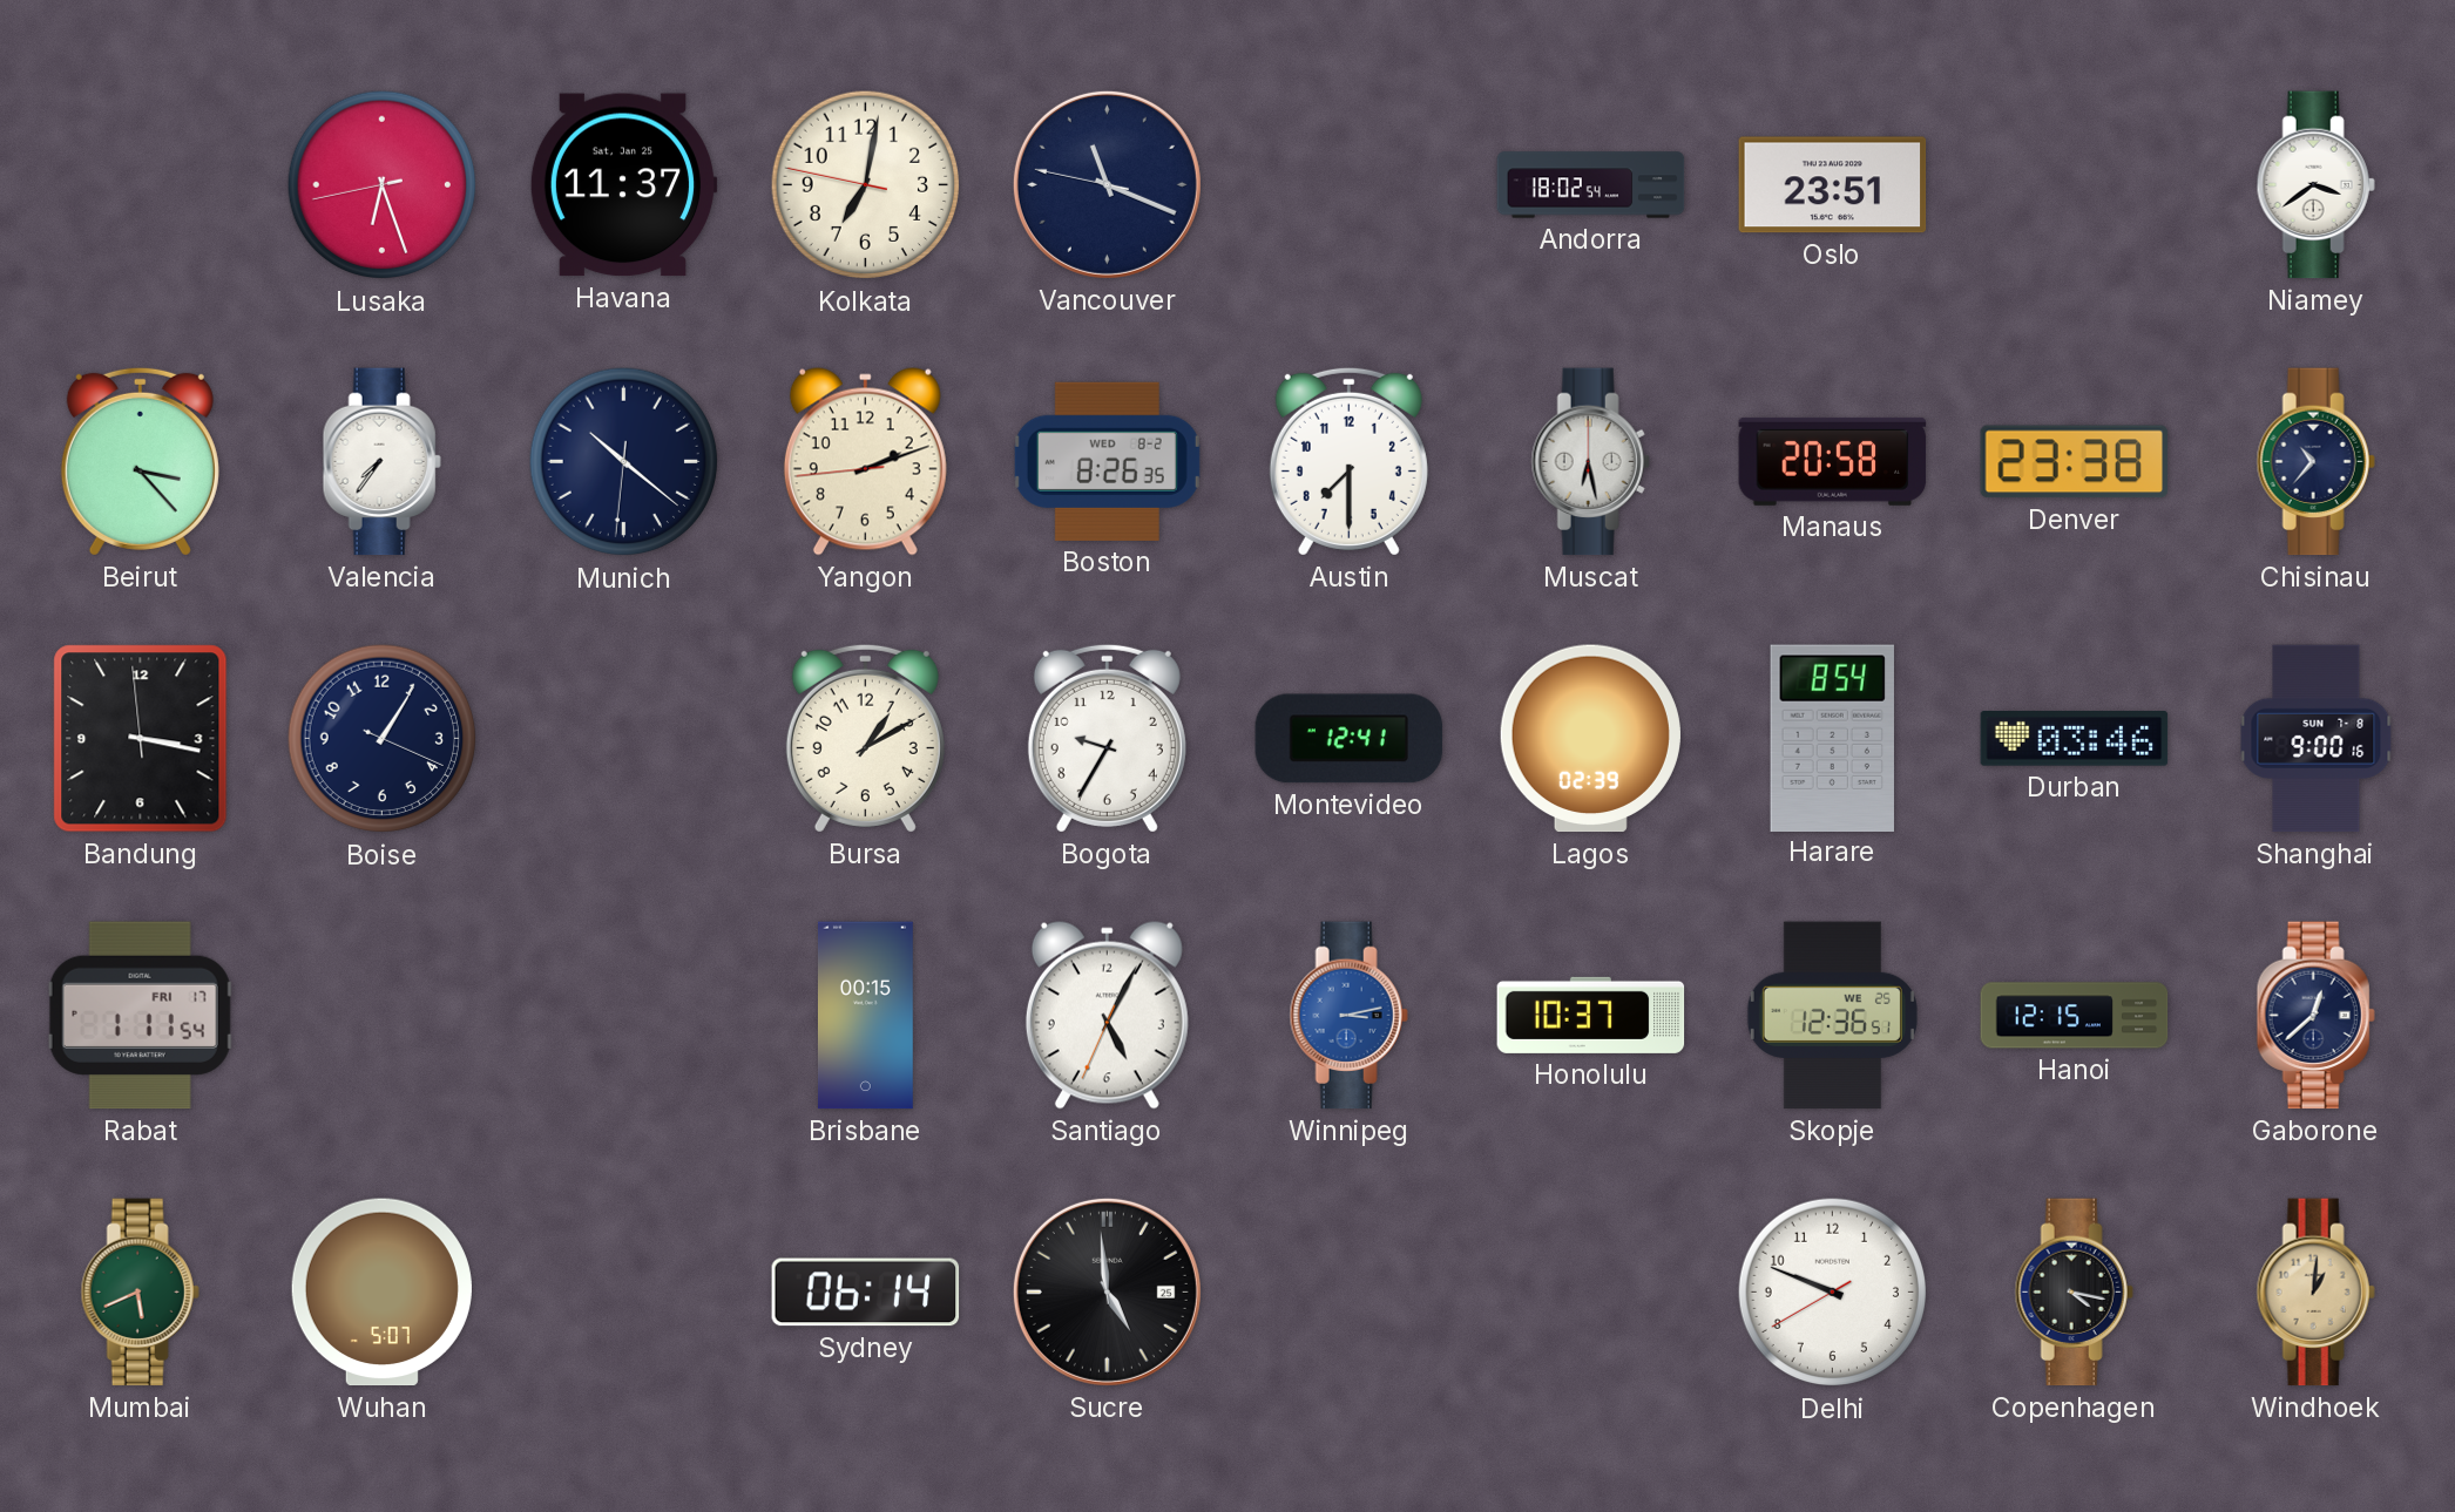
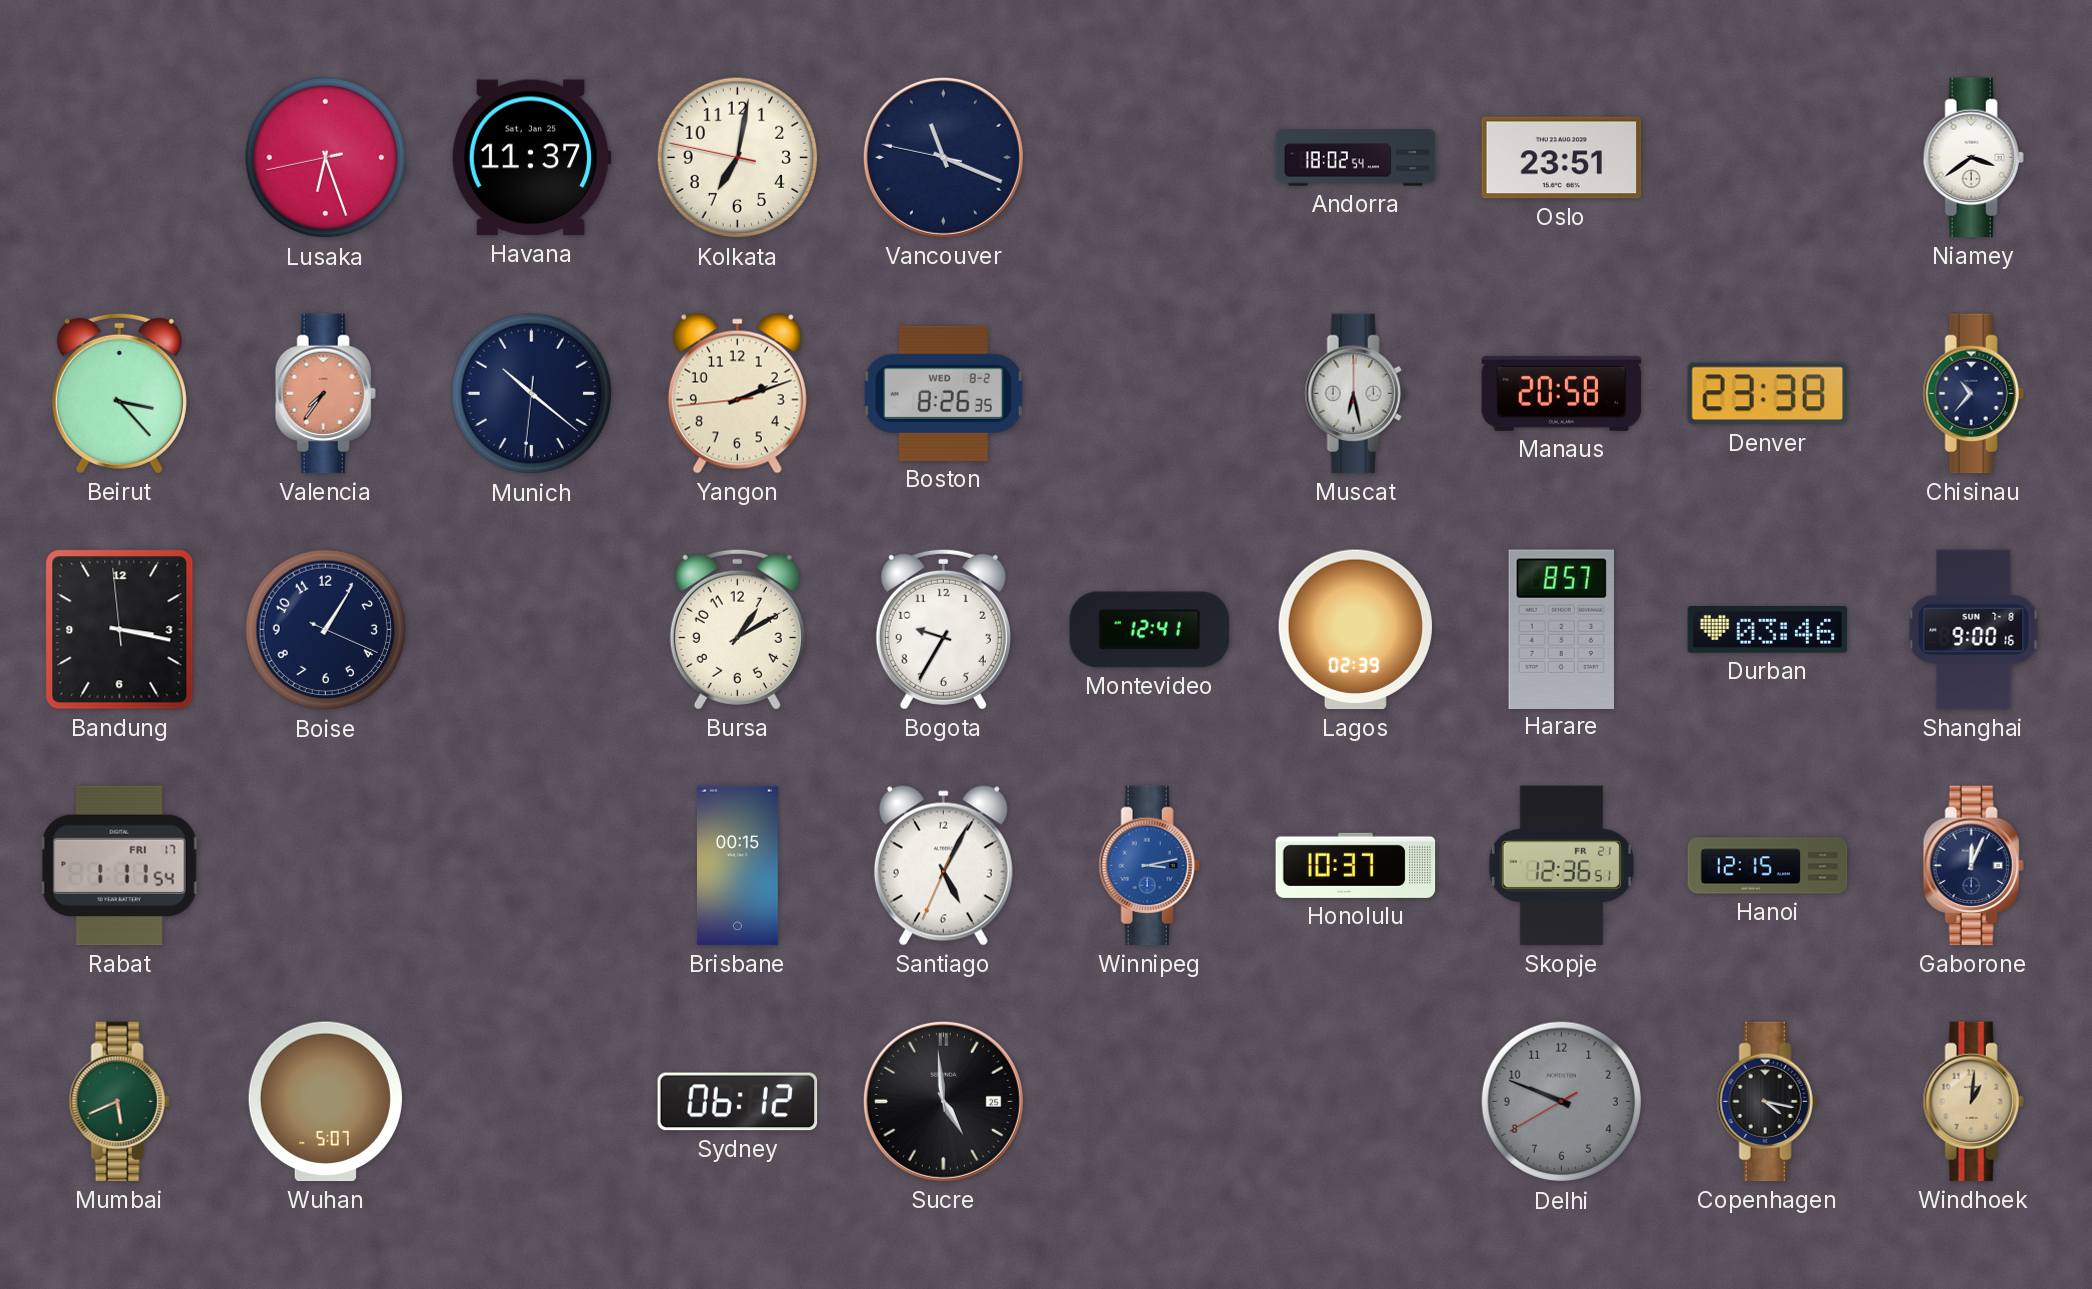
Valencia dial: white -> salmon (325, 394)
Austin: 7:30 -> none (1348, 461)
Harare: 8:54 -> 8:57 (1561, 629)
Skopje date: WE 25 -> FR 21 (1561, 866)
Gaborone: 12:38 -> 12:04 (1973, 866)
Sydney: 06:14 -> 06:12 (738, 1102)
Delhi dial: white -> grey (1562, 1102)
